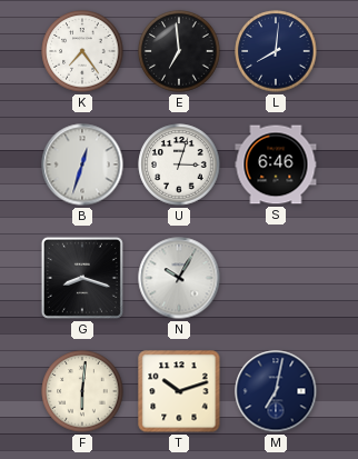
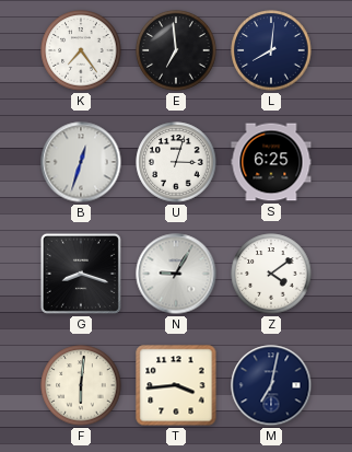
S: 6:46 -> 6:25 (271, 162)
N: 10:05 -> 9:05 (176, 274)
Z: none -> 4:09 (271, 274)
T: 10:12 -> 3:44 (176, 385)
